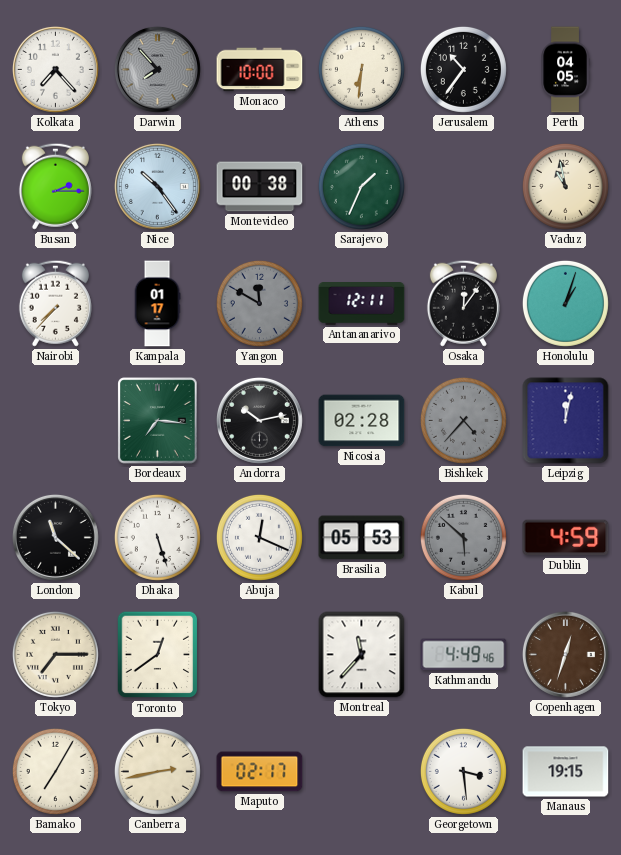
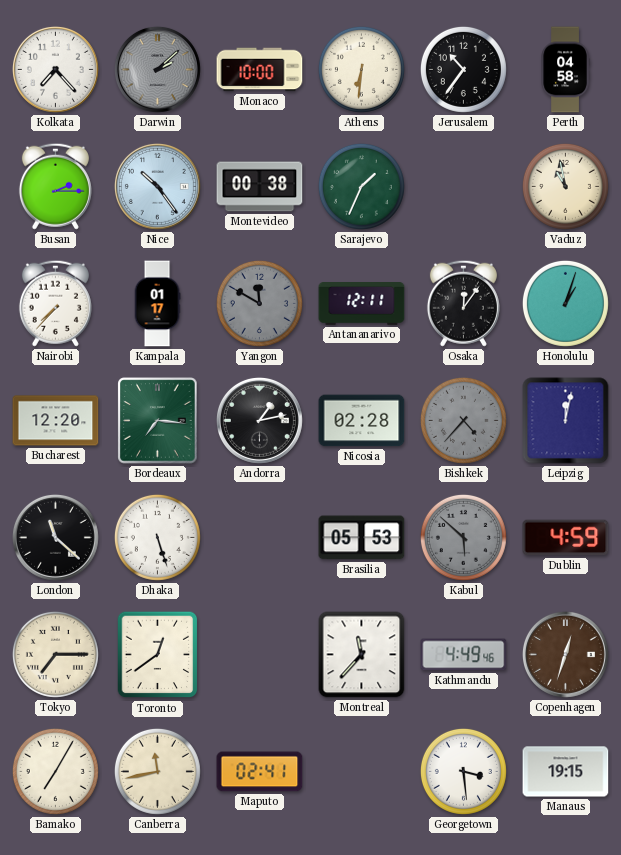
Darwin: 7:53 -> 2:08 (157, 69)
Perth: 04:05 -> 04:58 (565, 70)
Bucharest: none -> 12:20 (56, 421)
Andorra: 10:13 -> 1:13 (259, 420)
Abuja: 12:19 -> none (259, 537)
Canberra: 2:43 -> 11:43 (157, 771)
Maputo: 02:17 -> 02:41 (260, 772)
